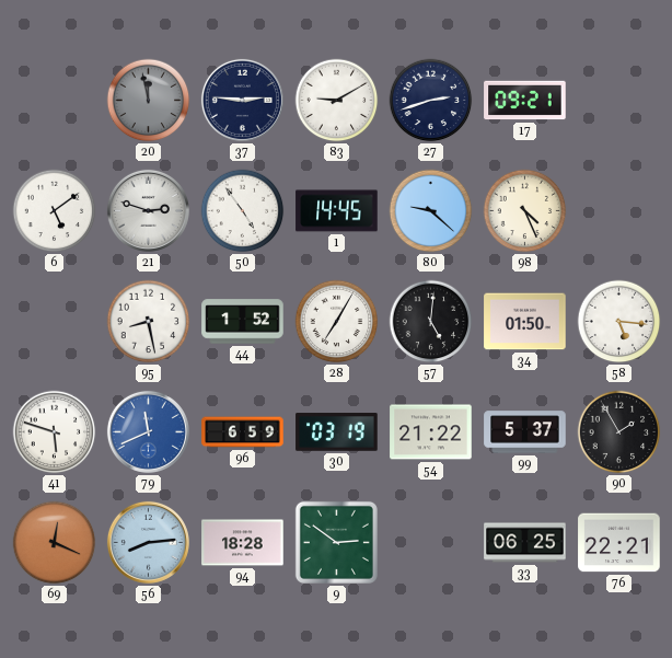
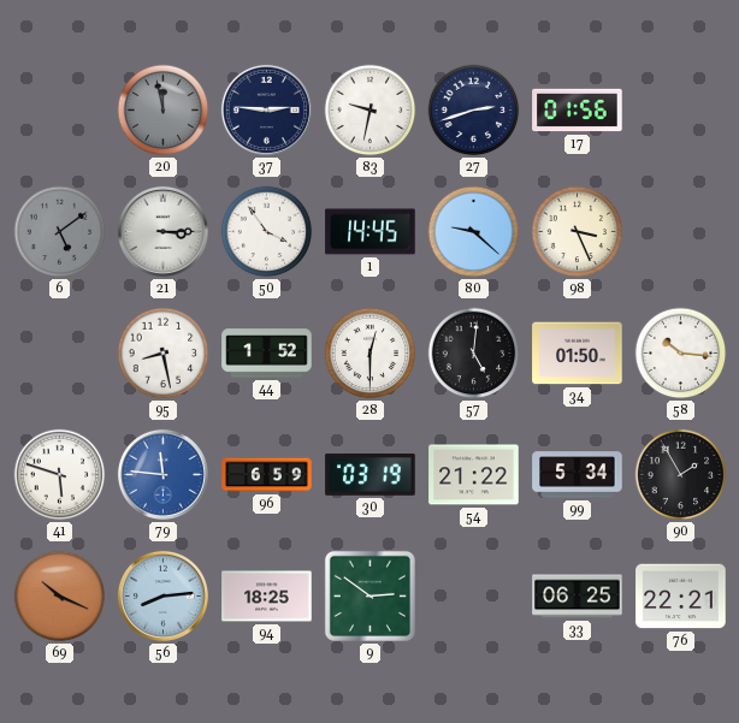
83: 9:10 -> 9:32 (371, 111)
17: 09:21 -> 01:56 (578, 111)
6 dial: white -> grey (60, 232)
21: 2:48 -> 3:15 (162, 231)
50: 4:54 -> 3:54 (267, 232)
98: 4:26 -> 3:26 (578, 232)
28: 7:05 -> 12:30 (371, 354)
58: 5:16 -> 10:16 (681, 354)
79: 11:41 -> 11:46 (162, 474)
99: 5:37 -> 5:34 (578, 475)
69: 12:19 -> 10:19 (60, 597)
94: 18:28 -> 18:25 (267, 597)
